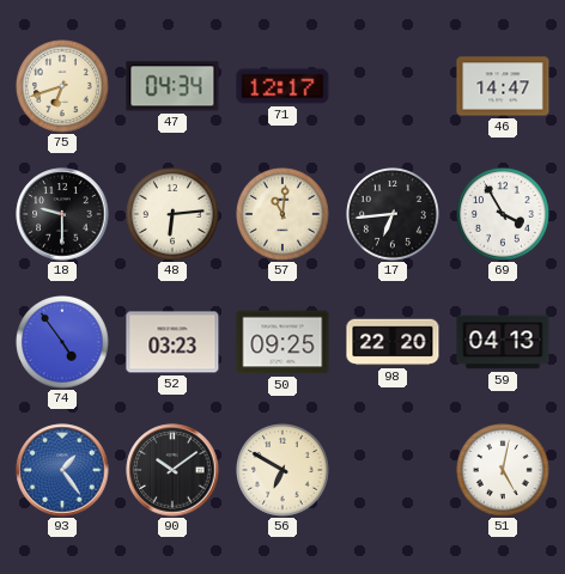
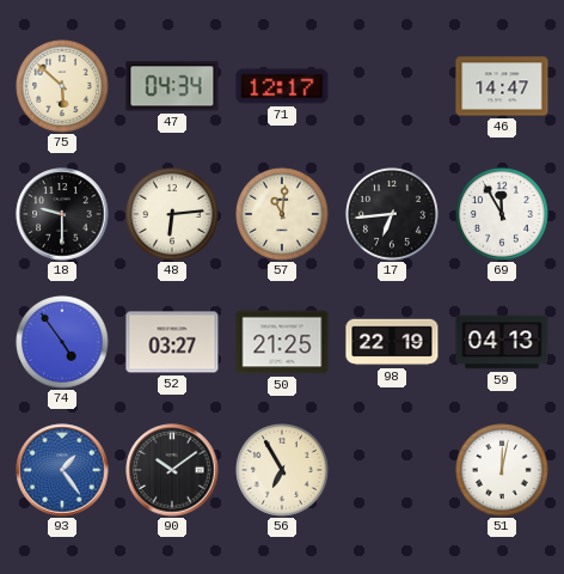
75: 6:42 -> 5:52 (63, 87)
69: 3:55 -> 11:55 (503, 215)
52: 03:23 -> 03:27 (172, 342)
50: 09:25 -> 21:25 (282, 342)
98: 22:20 -> 22:19 (392, 342)
56: 6:50 -> 6:55 (283, 471)
51: 5:02 -> 12:02 (503, 471)
